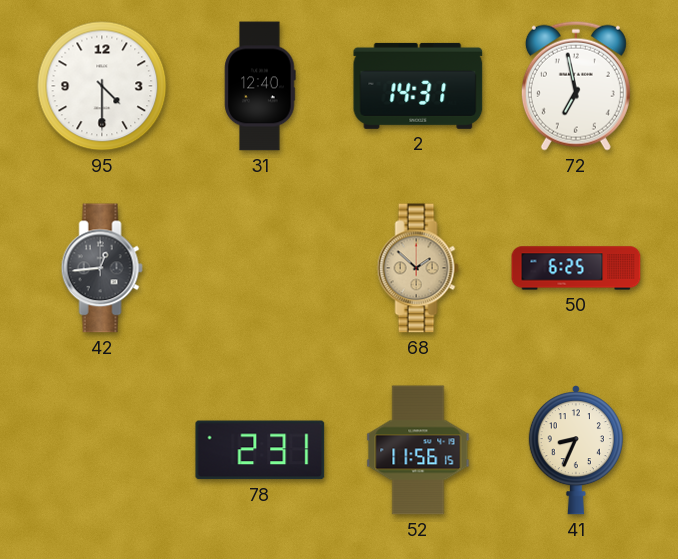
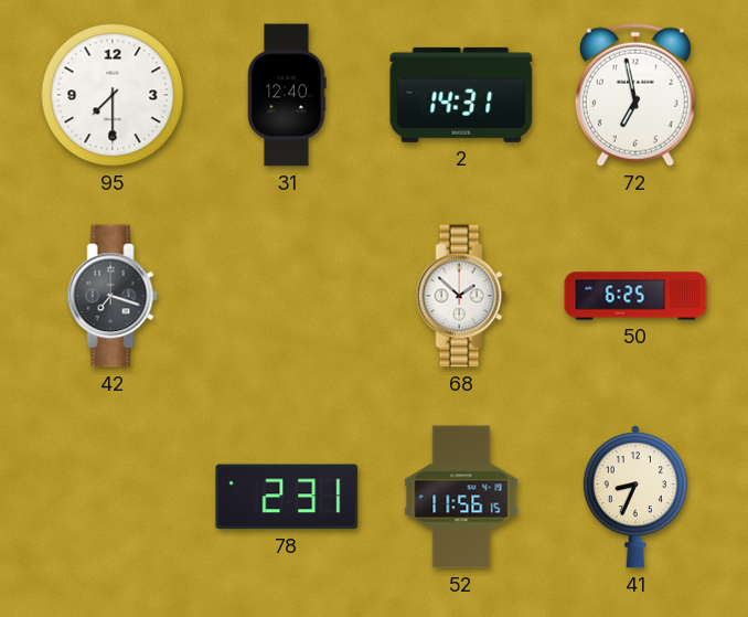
95: 4:30 -> 7:30 (113, 95)
42: 12:44 -> 7:18 (113, 296)
68 dial: champagne -> white (461, 296)
